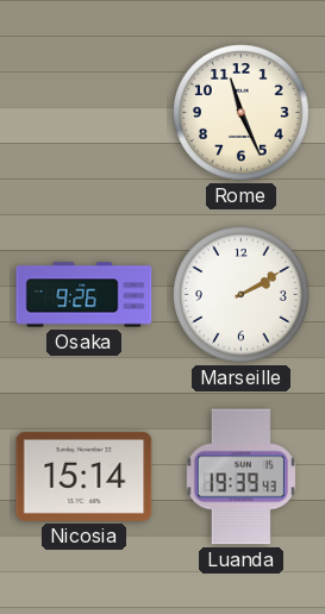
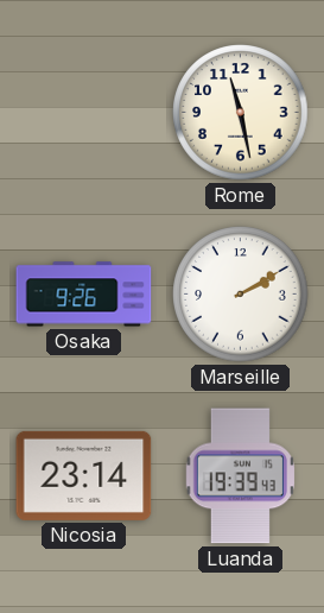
Rome: 11:26 -> 11:28 (241, 113)
Nicosia: 15:14 -> 23:14 (84, 475)
